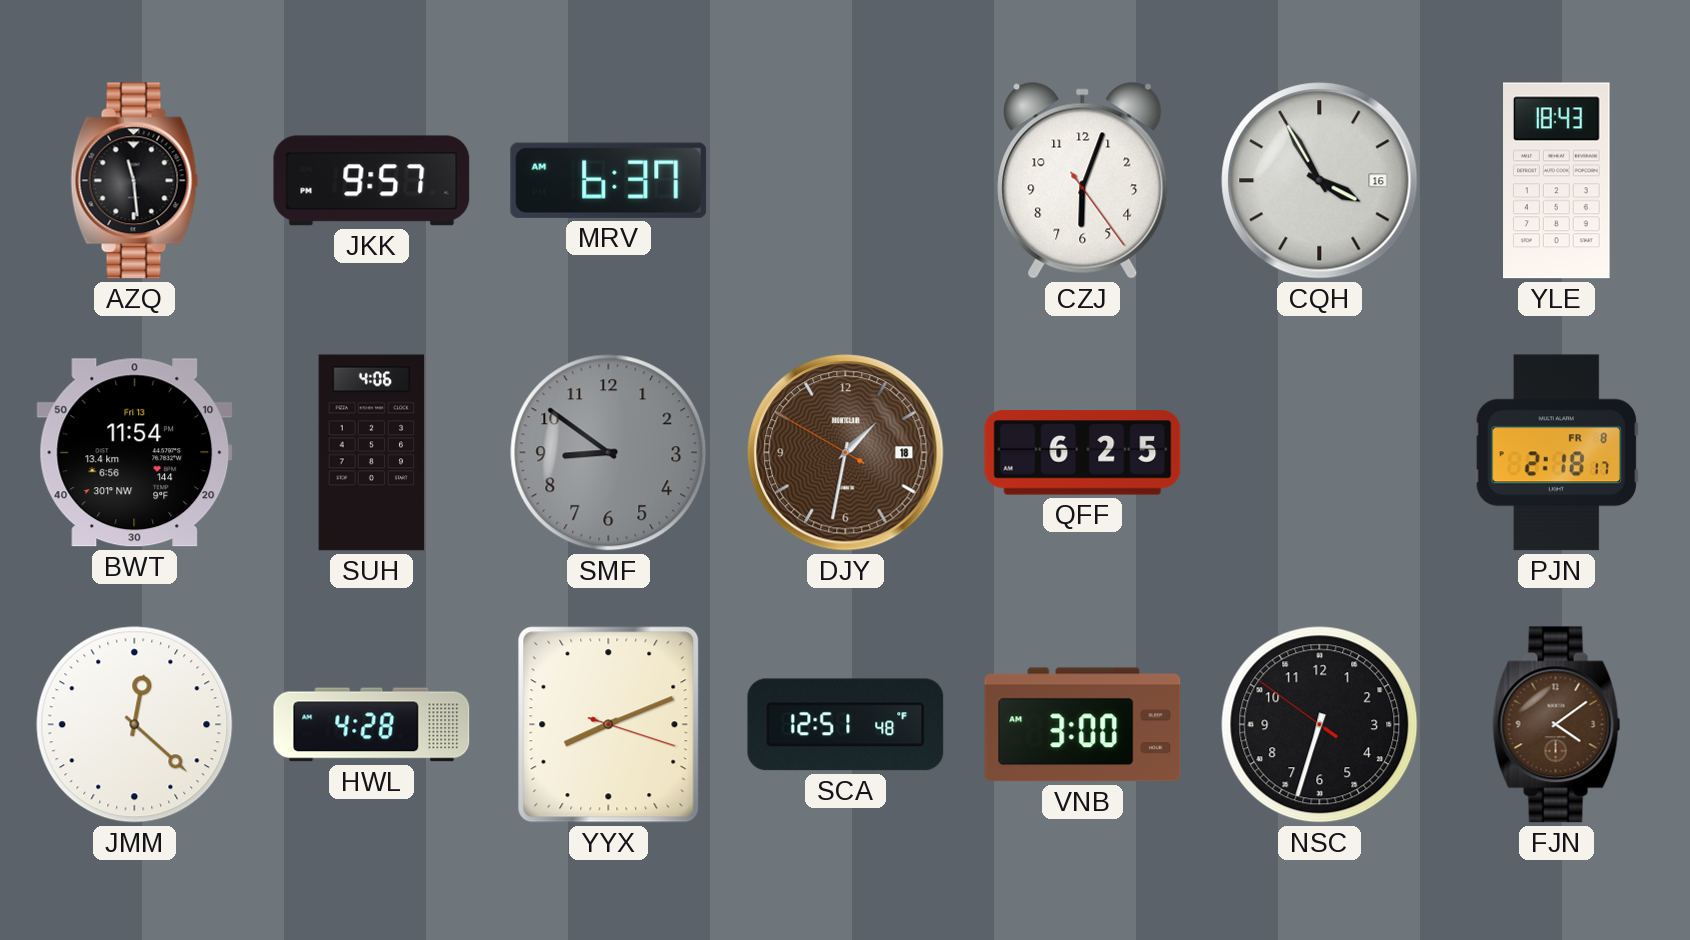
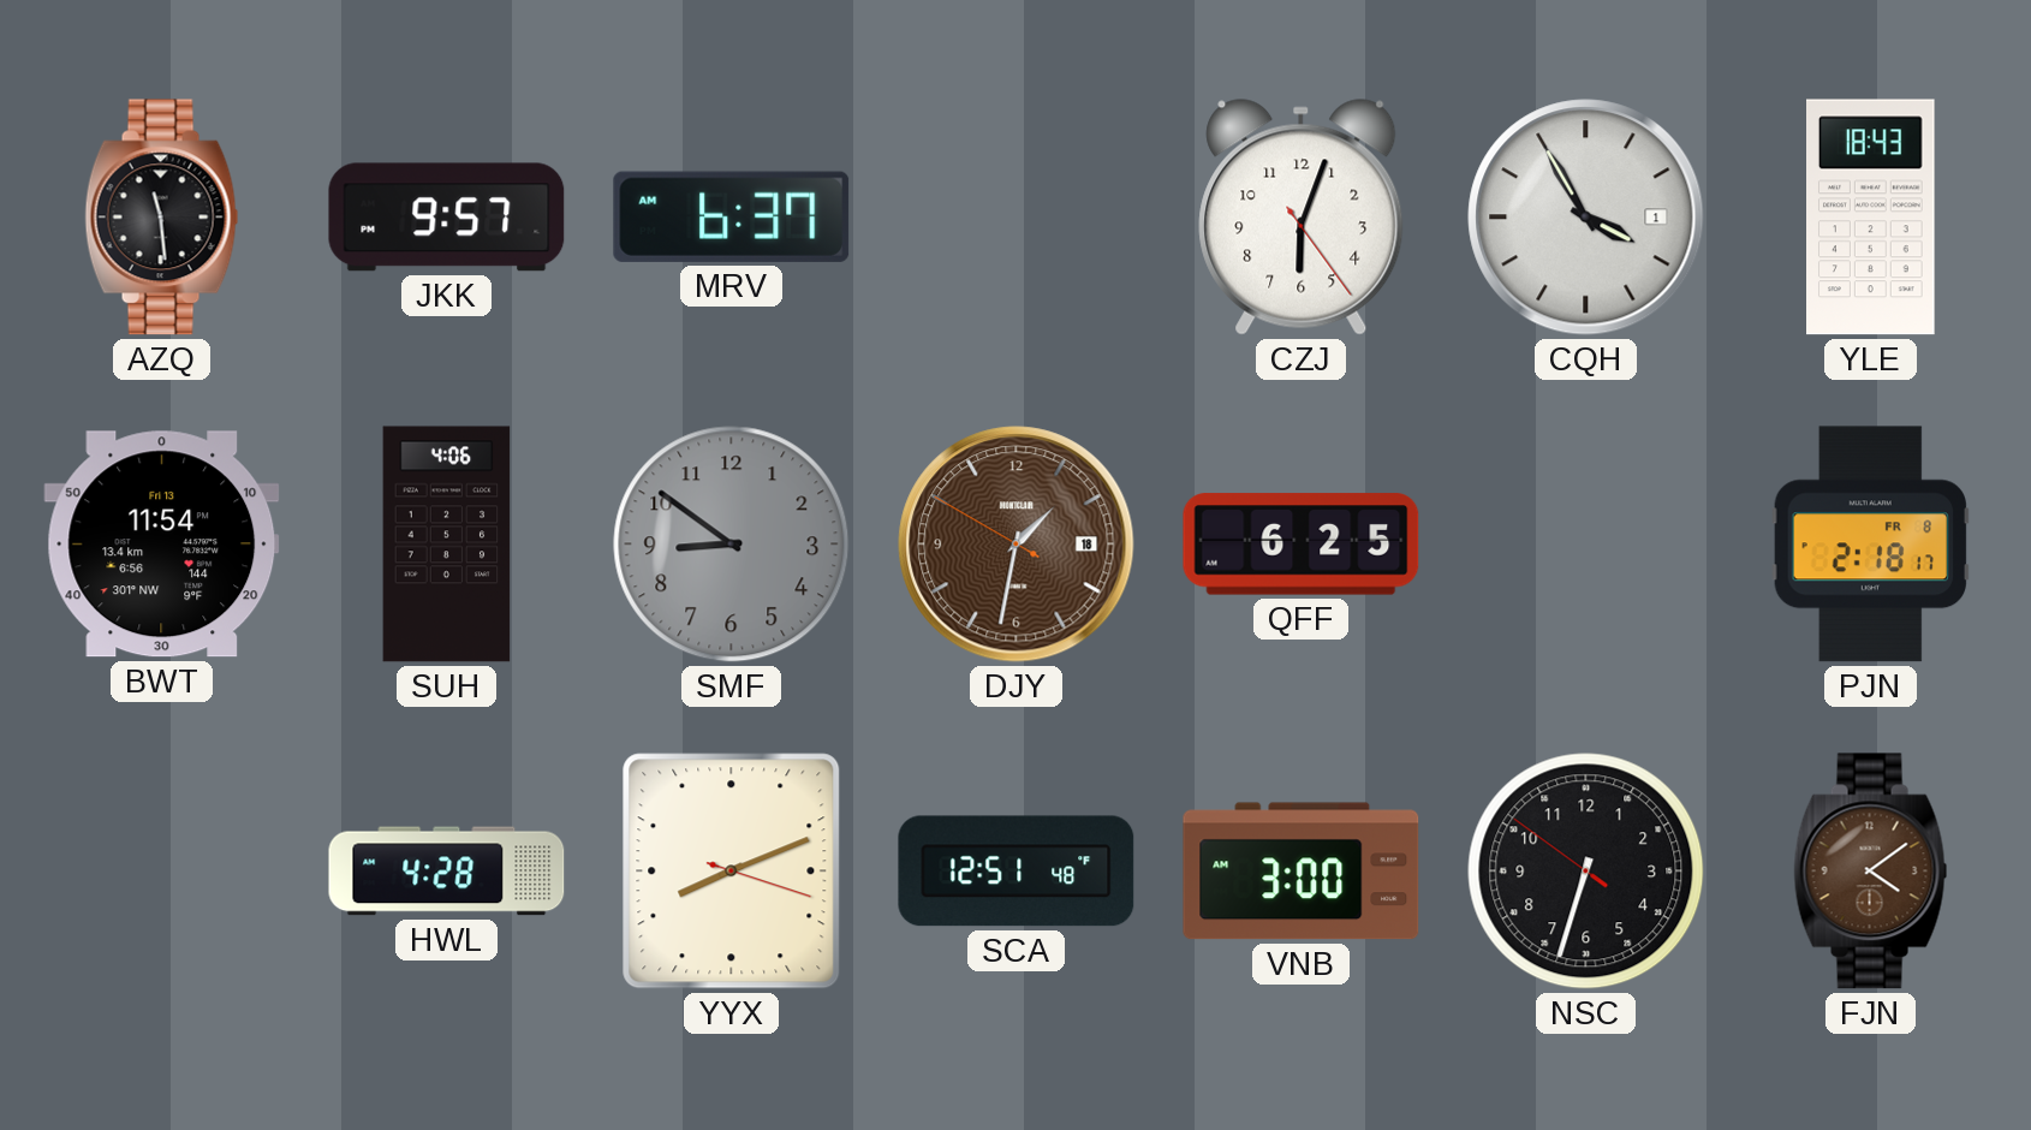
CQH date: 16 -> 1 (1586, 218)
JMM: 12:22 -> none (135, 725)
